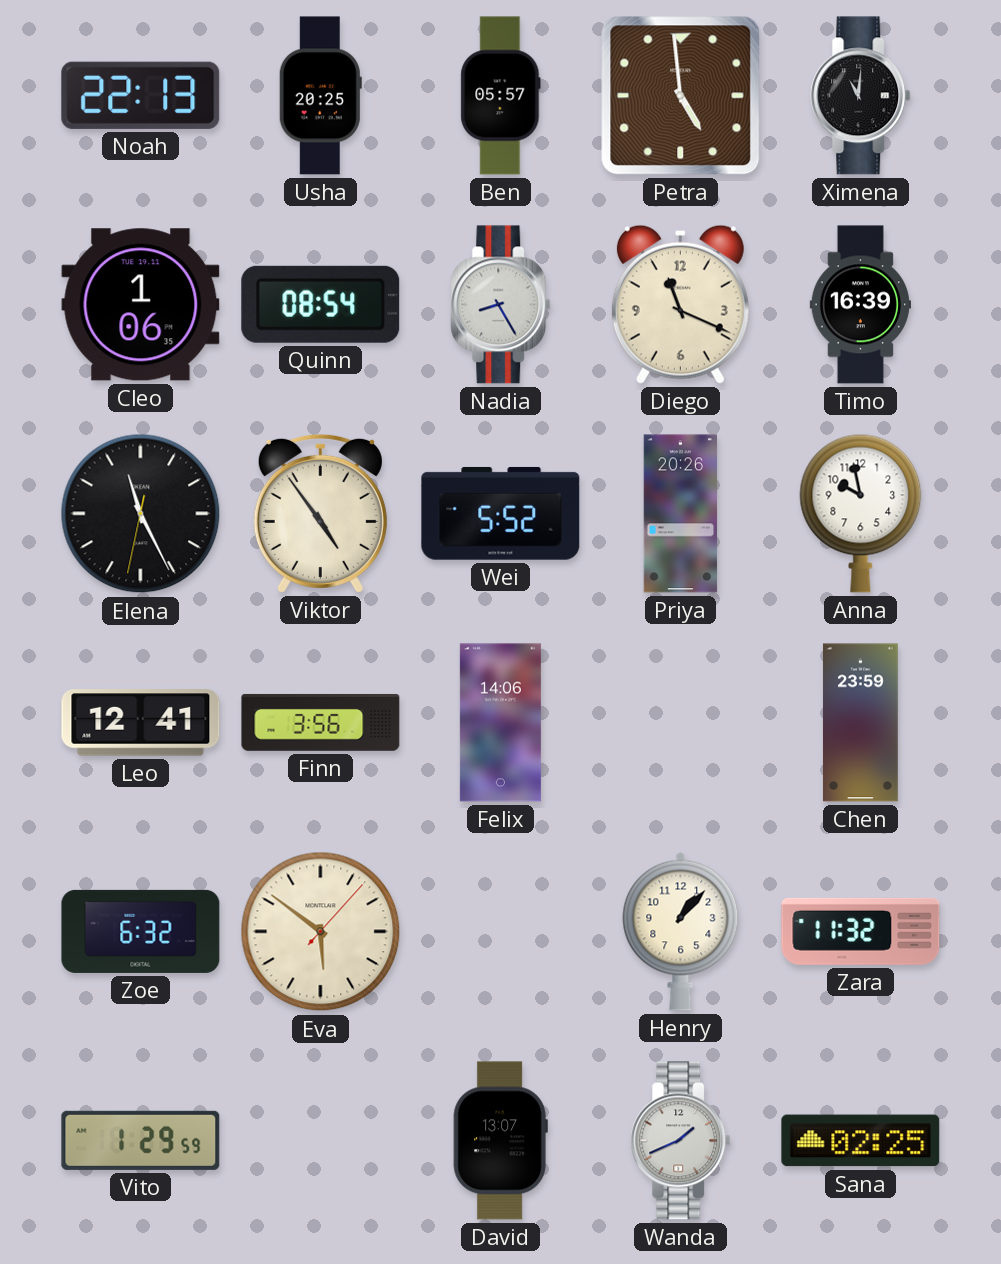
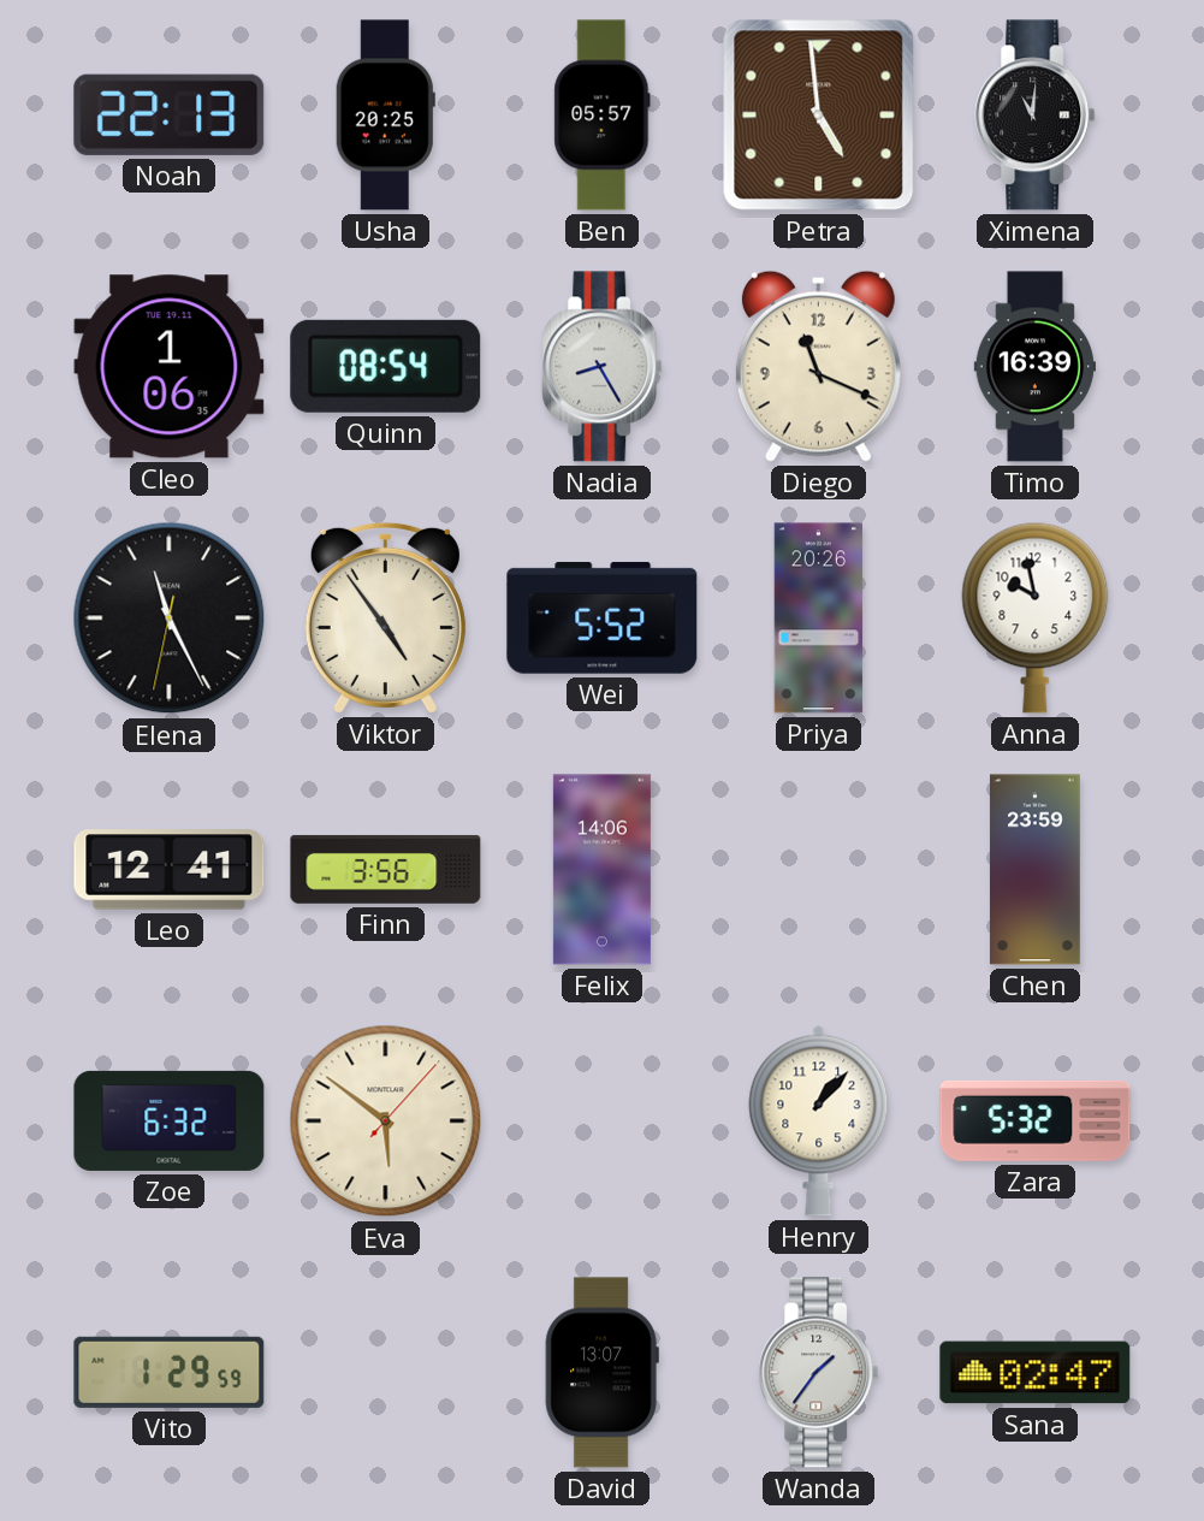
Zara: 11:32 -> 5:32 (1036, 1120)
Wanda: 1:41 -> 1:36 (819, 1373)
Sana: 02:25 -> 02:47 (1036, 1373)
